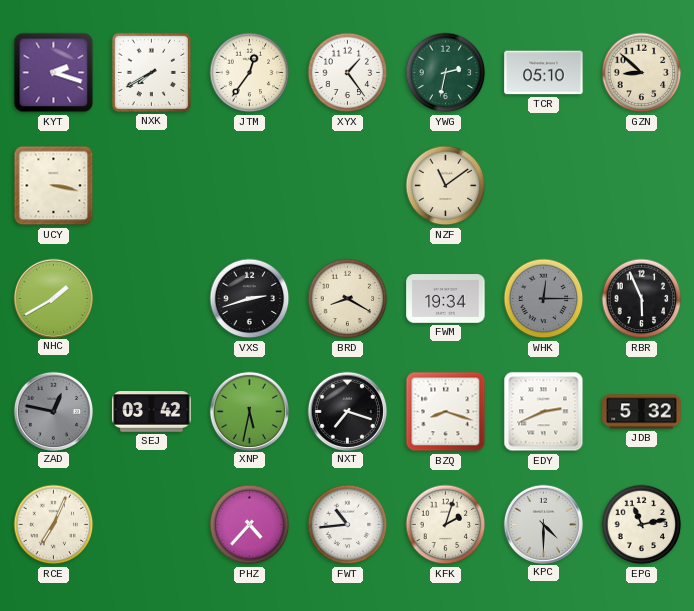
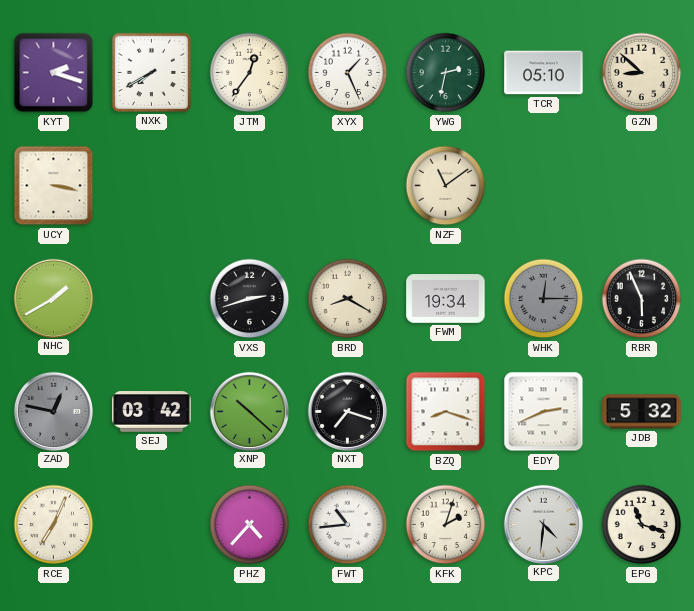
XYX: 1:24 -> 1:26 (348, 73)
XNP: 5:32 -> 10:22 (249, 411)
KPC: 4:30 -> 4:31 (543, 524)
EPG: 11:13 -> 11:18 (642, 525)
